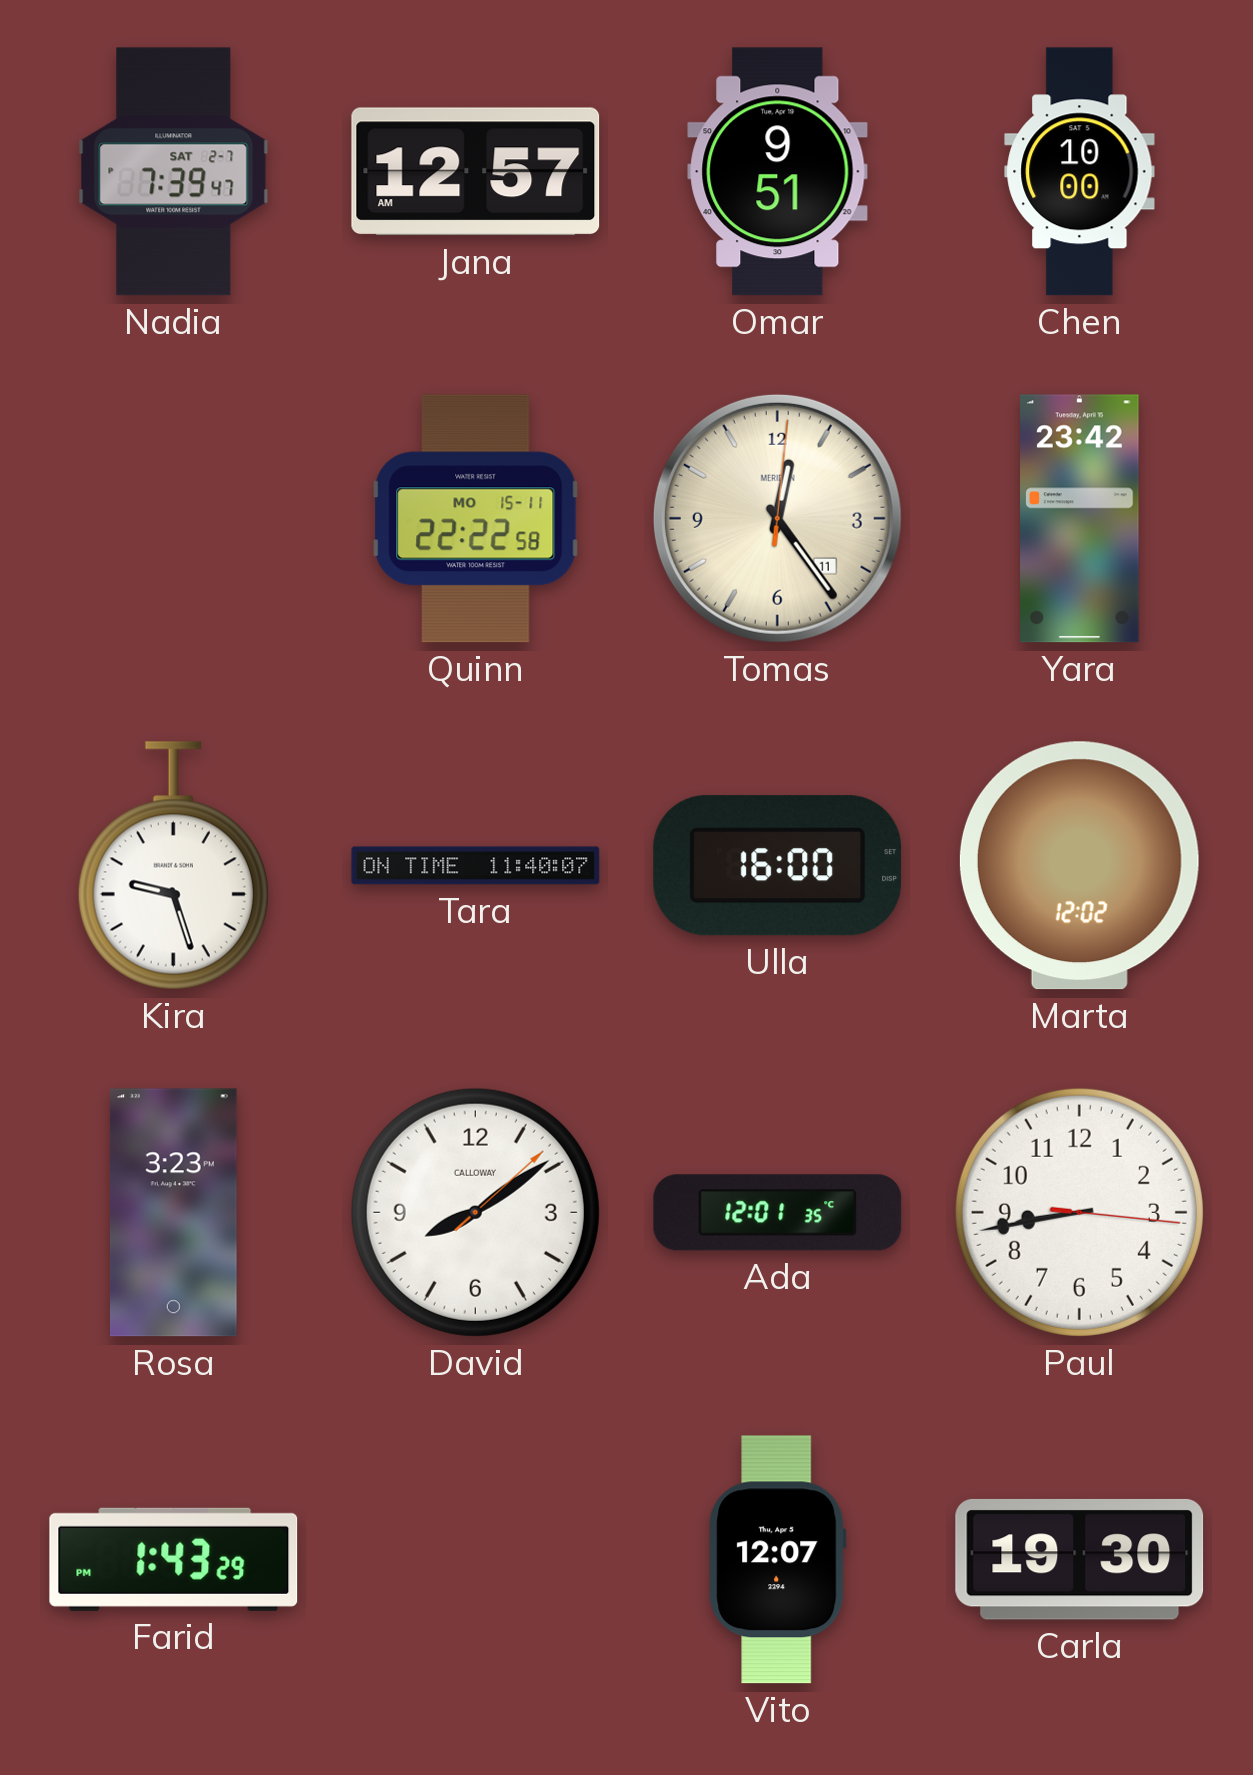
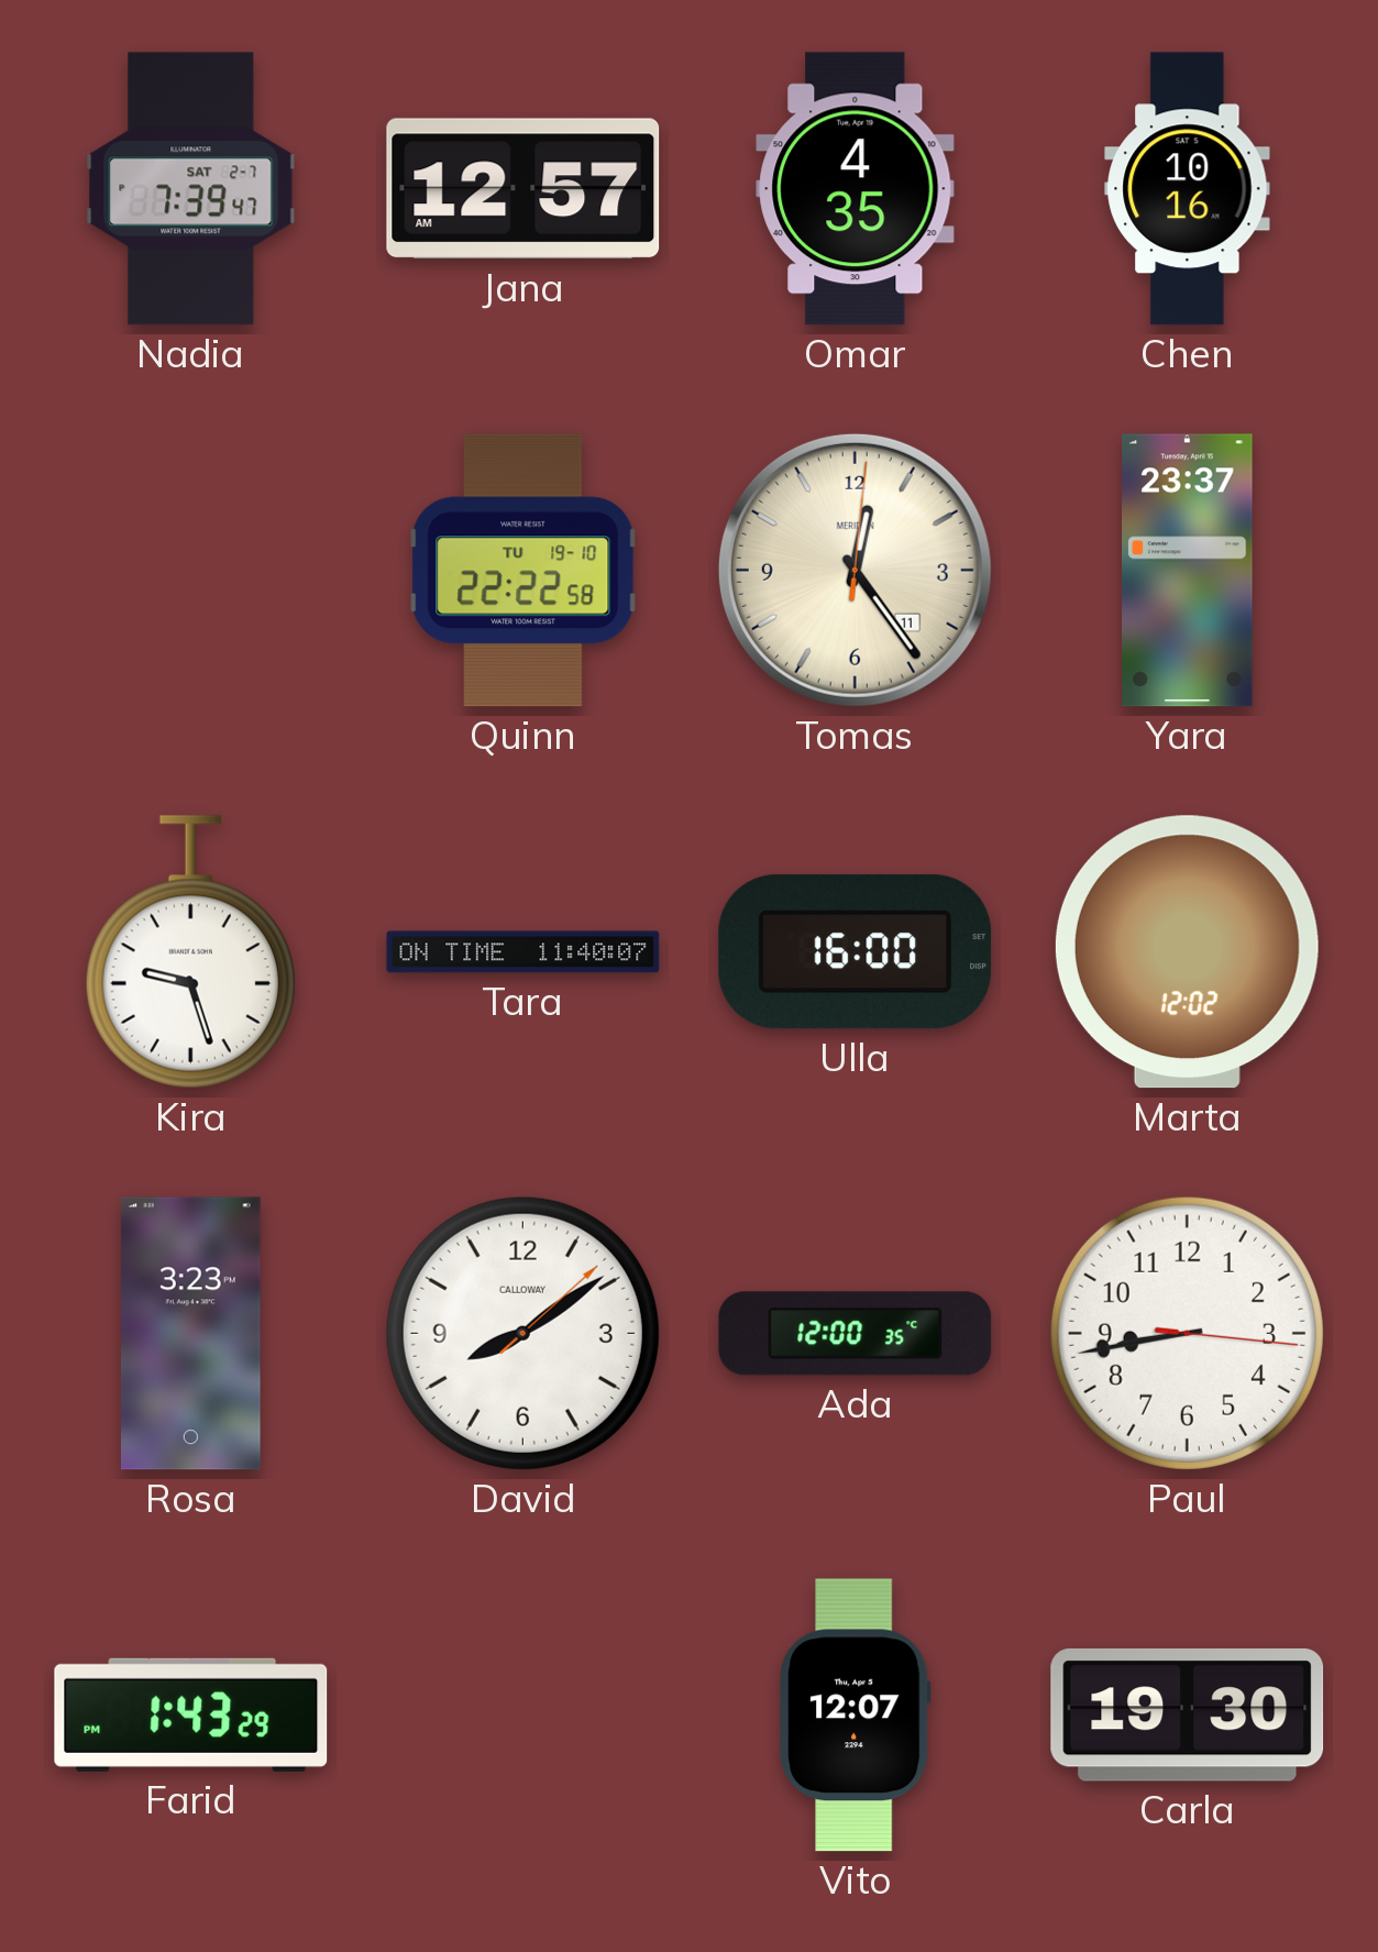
Omar: 9:51 -> 4:35 (856, 189)
Chen: 10:00 -> 10:16 (1188, 189)
Quinn date: MO 15-11 -> TU 19-10 (523, 571)
Yara: 23:42 -> 23:37 (1188, 571)
Ada: 12:01 -> 12:00 (856, 1334)
